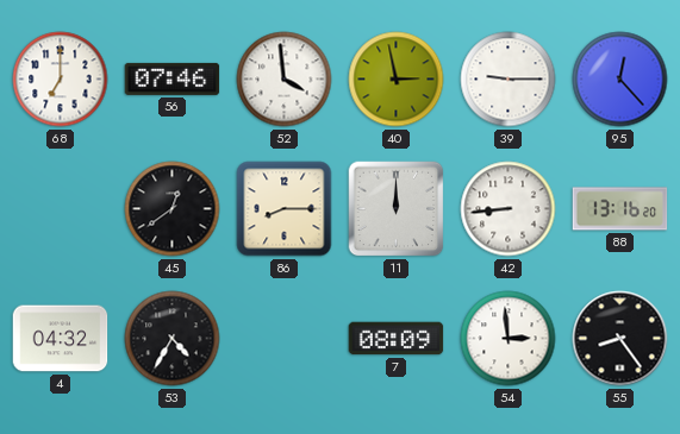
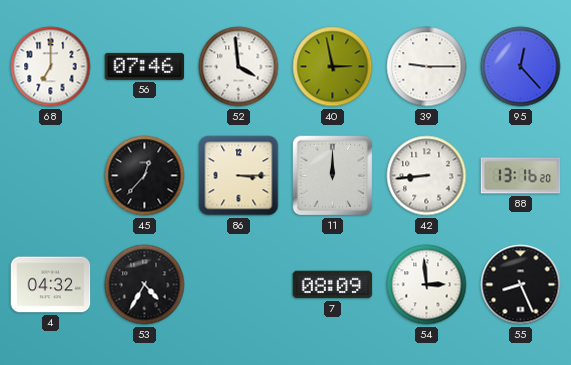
45: 12:39 -> 12:37 (145, 176)
86: 8:15 -> 3:15 (239, 176)
55: 8:24 -> 8:26 (521, 285)
